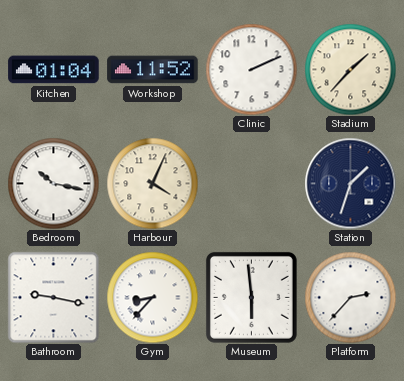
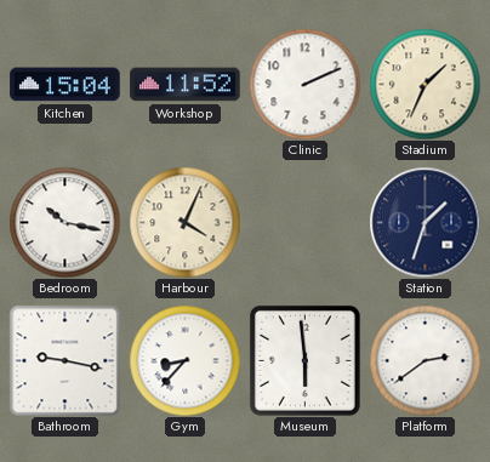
Kitchen: 01:04 -> 15:04 (65, 85)
Stadium: 1:37 -> 1:34 (425, 84)
Platform: 2:37 -> 2:39 (425, 360)
